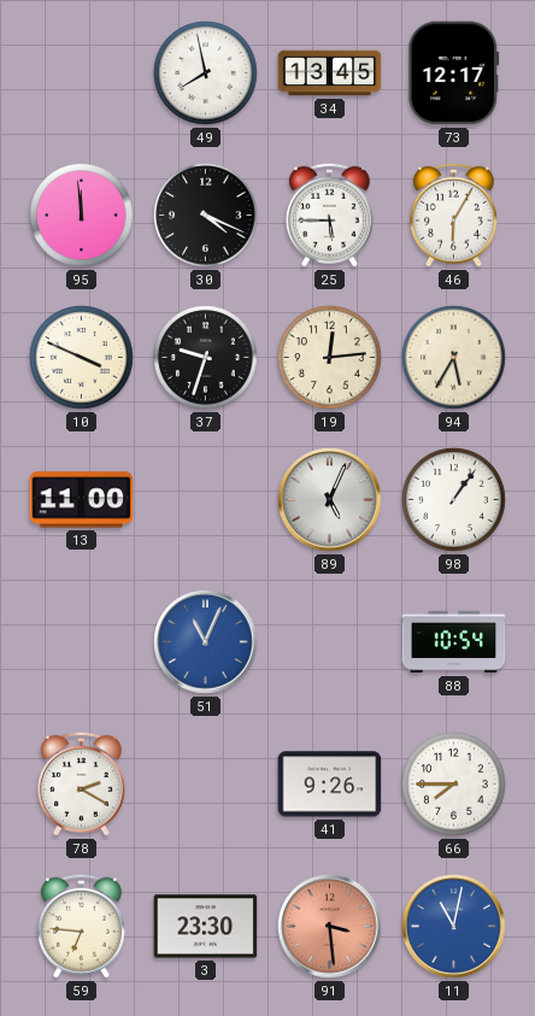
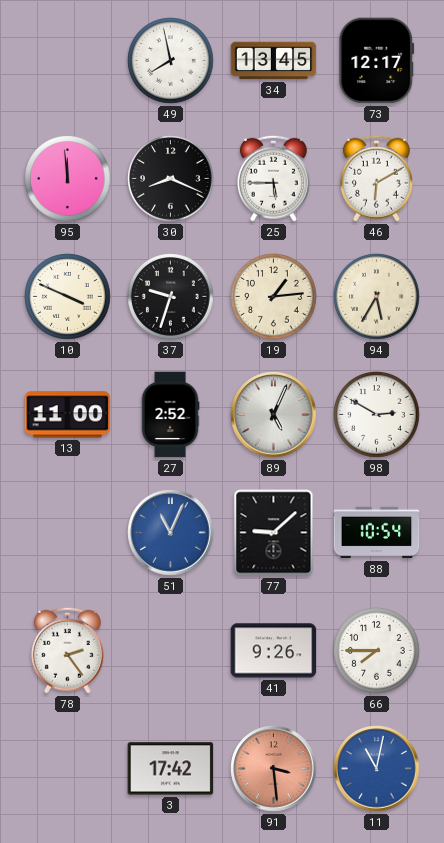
30: 4:19 -> 8:19 (171, 179)
46: 6:05 -> 6:10 (376, 178)
19: 12:14 -> 1:14 (274, 297)
27: none -> 2:52 (170, 415)
98: 1:06 -> 2:50 (377, 415)
77: none -> 9:08 (274, 533)
78: 2:20 -> 2:24 (67, 650)
59: 6:46 -> none (81, 926)
3: 23:30 -> 17:42 (171, 769)
